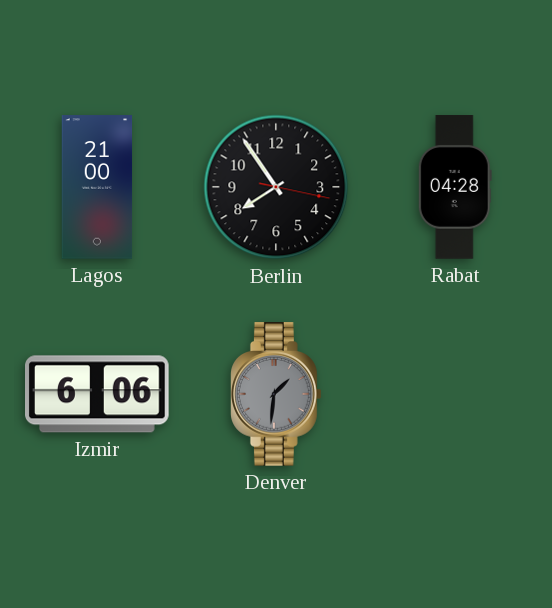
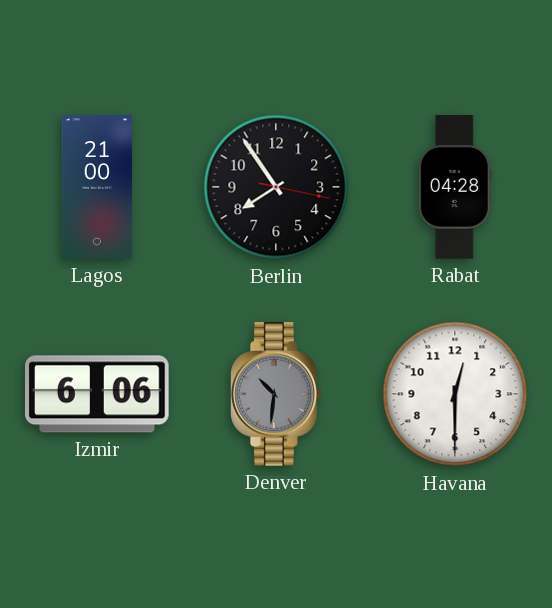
Denver: 1:31 -> 10:31 (277, 394)
Havana: none -> 12:30 (455, 394)
